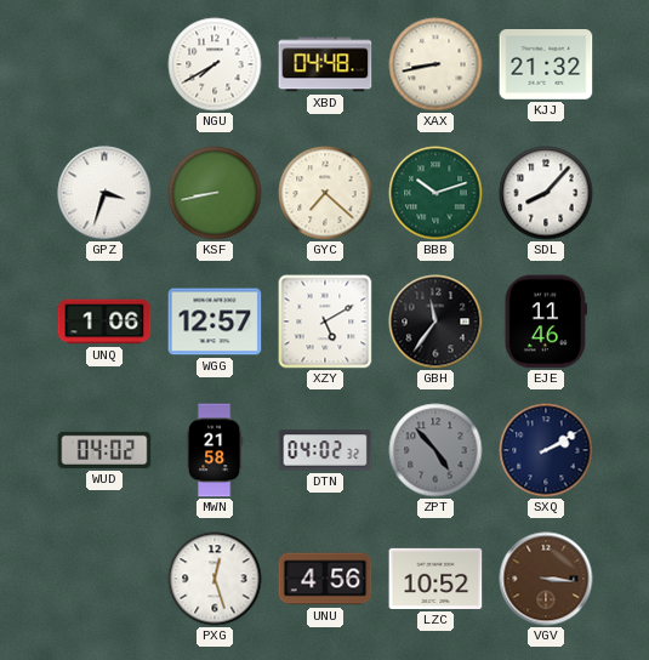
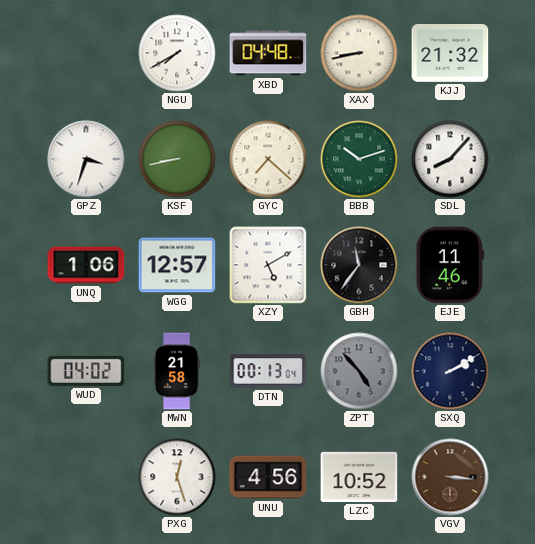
DTN: 04:02 -> 00:13 (268, 371)
